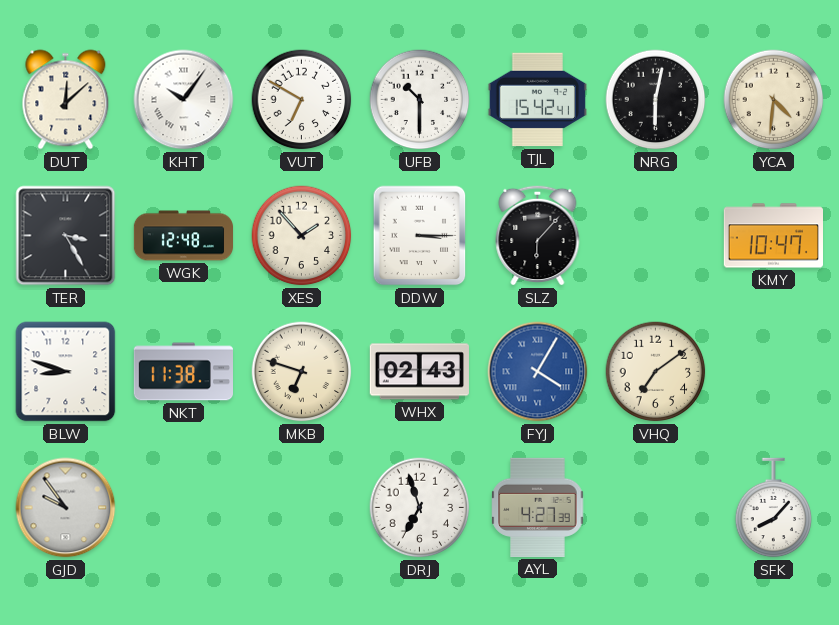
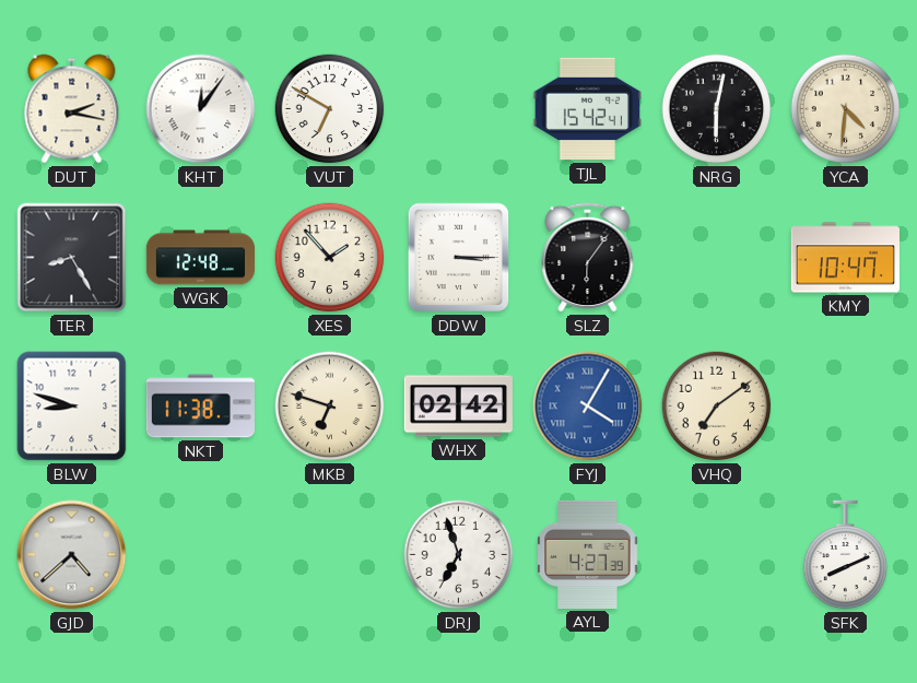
DUT: 12:08 -> 2:17 (72, 109)
KHT: 10:06 -> 12:06 (201, 109)
UFB: 10:30 -> none (420, 100)
TER: 3:25 -> 8:25 (72, 258)
SLZ: 6:07 -> 6:06 (588, 257)
WHX: 02:43 -> 02:42 (458, 407)
GJD: 9:54 -> 4:38 (72, 555)
SFK: 8:07 -> 8:11 (846, 555)
